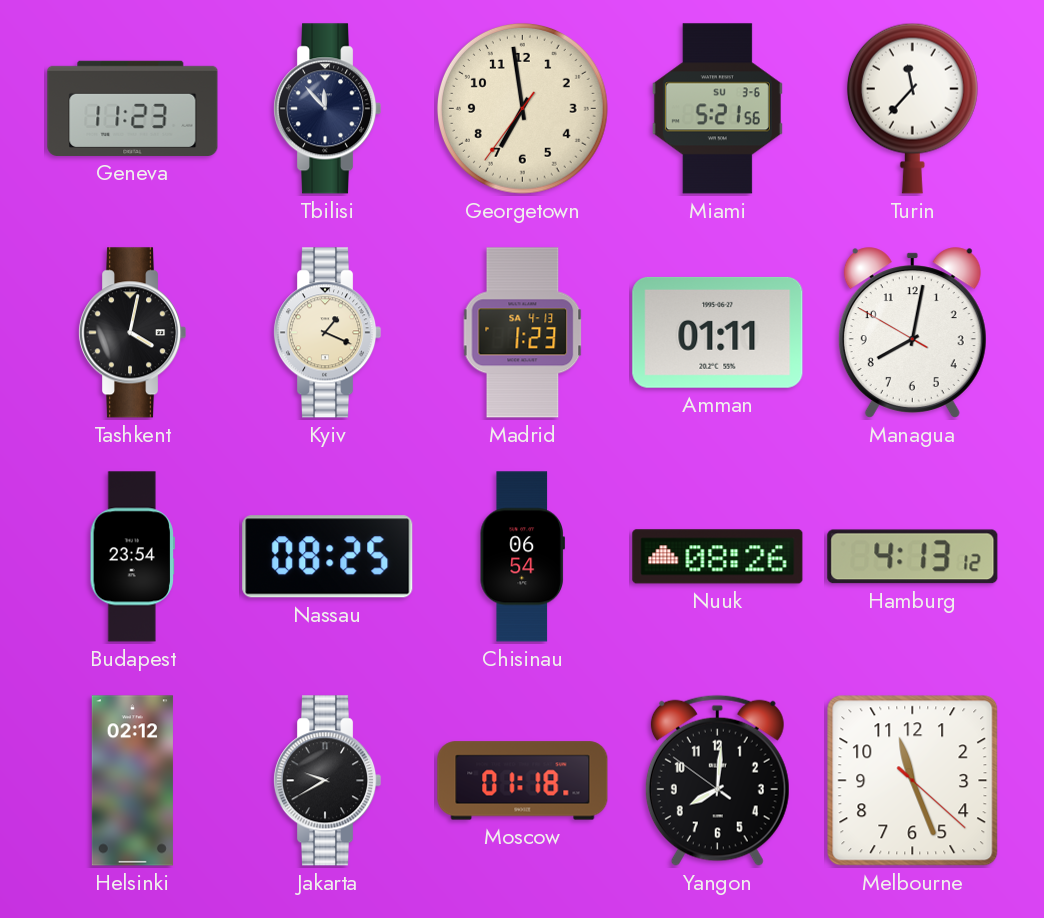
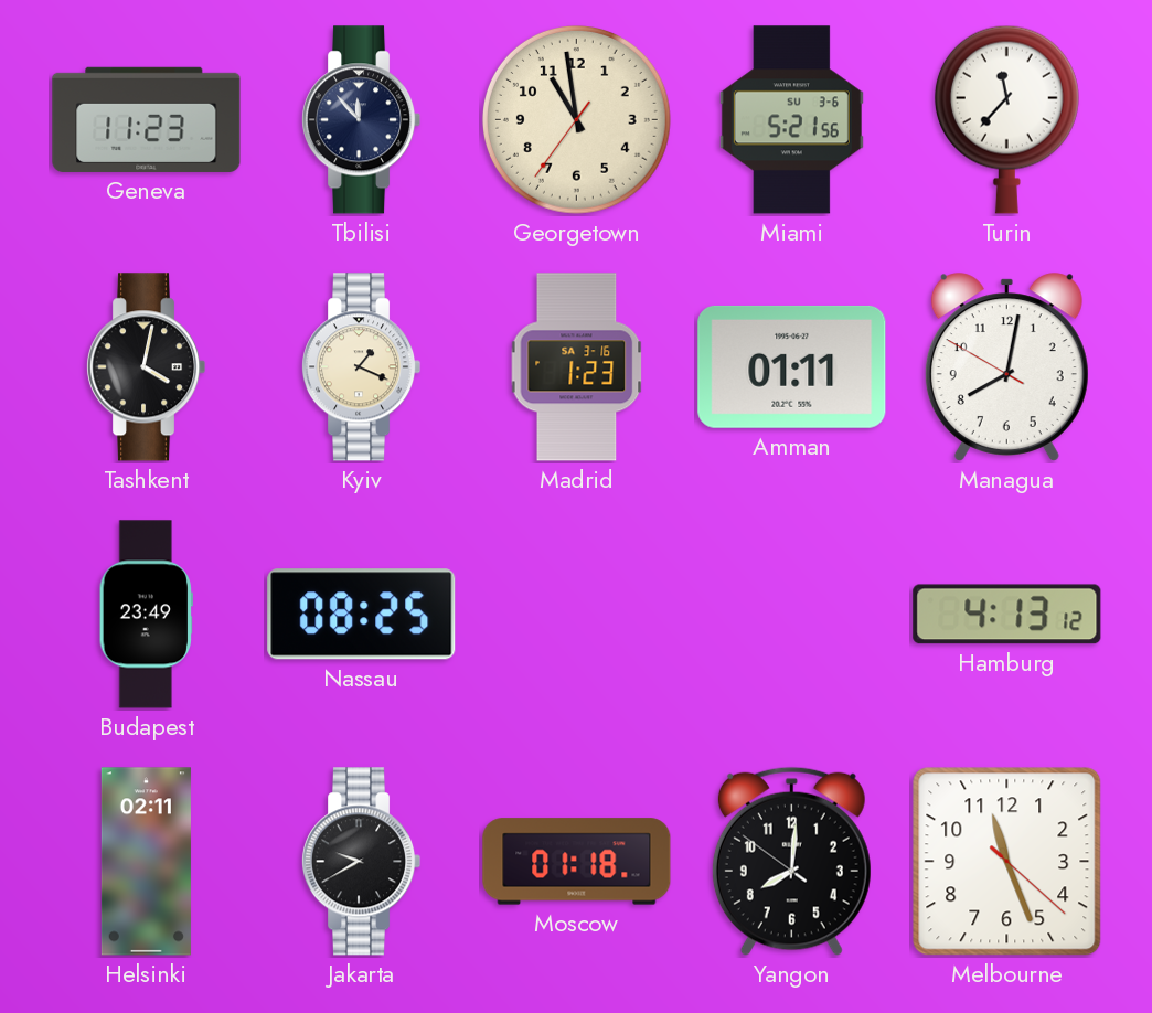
Georgetown: 6:58 -> 10:58 (576, 119)
Madrid date: SA 4-13 -> SA 3-16 (577, 367)
Budapest: 23:54 -> 23:49 (146, 615)
Chisinau: 06:54 -> none (522, 557)
Nuuk: 08:26 -> none (718, 557)
Helsinki: 02:12 -> 02:11 (146, 862)
